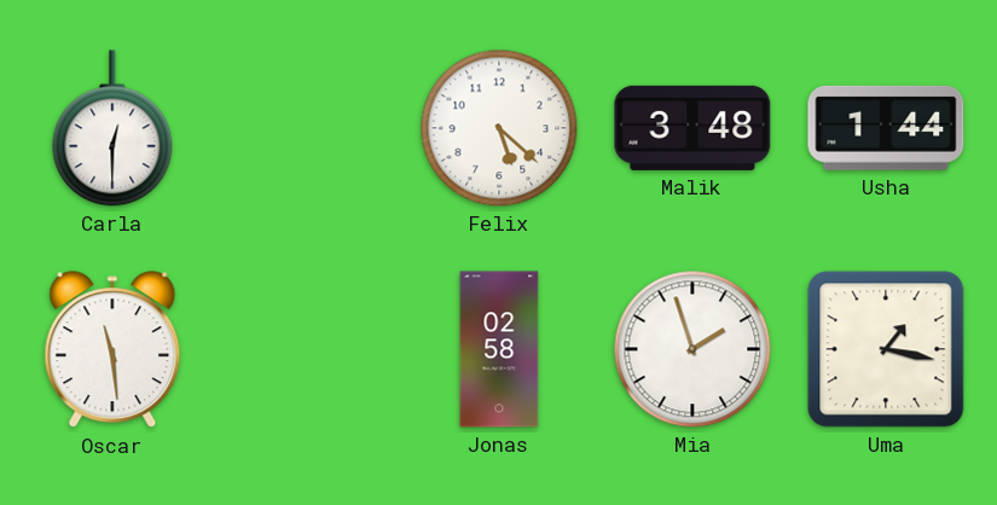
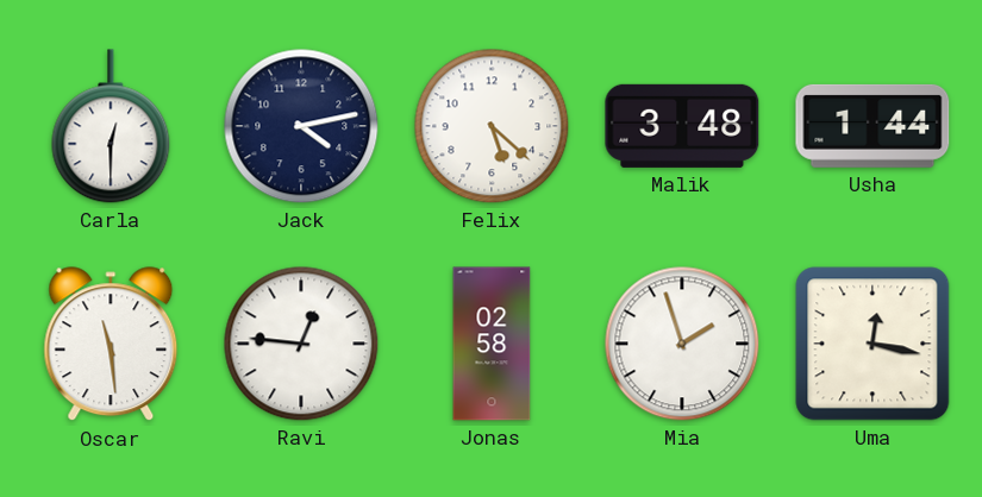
Jack: none -> 4:13 (301, 126)
Ravi: none -> 12:46 (301, 344)
Uma: 1:17 -> 12:17 (872, 344)
